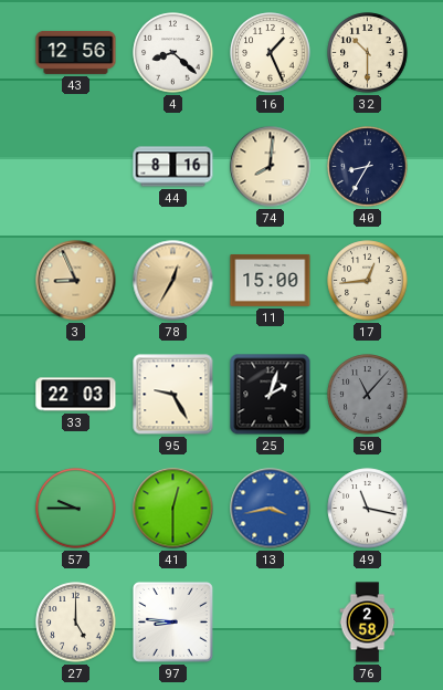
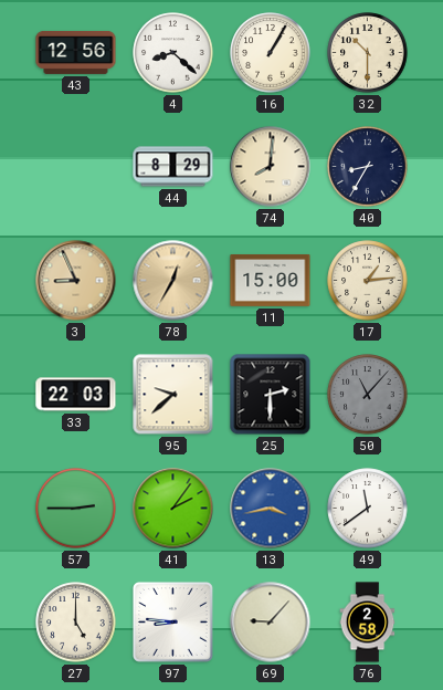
16: 1:26 -> 1:05 (271, 53)
44: 8:16 -> 8:29 (173, 167)
17: 12:44 -> 1:14 (368, 281)
95: 9:25 -> 9:38 (173, 395)
25: 2:03 -> 2:30 (271, 395)
57: 9:45 -> 2:45 (76, 509)
41: 12:30 -> 2:06 (173, 509)
49: 11:17 -> 11:39 (368, 509)
69: none -> 9:07 (271, 623)
